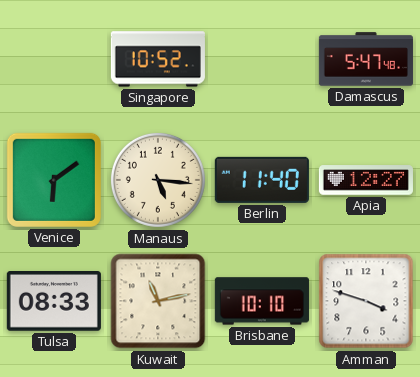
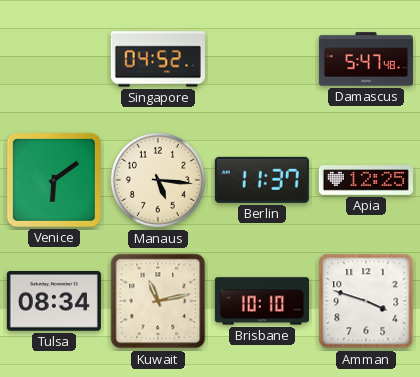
Singapore: 10:52 -> 04:52 (158, 59)
Berlin: 11:40 -> 11:37 (262, 180)
Apia: 12:27 -> 12:25 (366, 180)
Tulsa: 08:33 -> 08:34 (54, 302)
